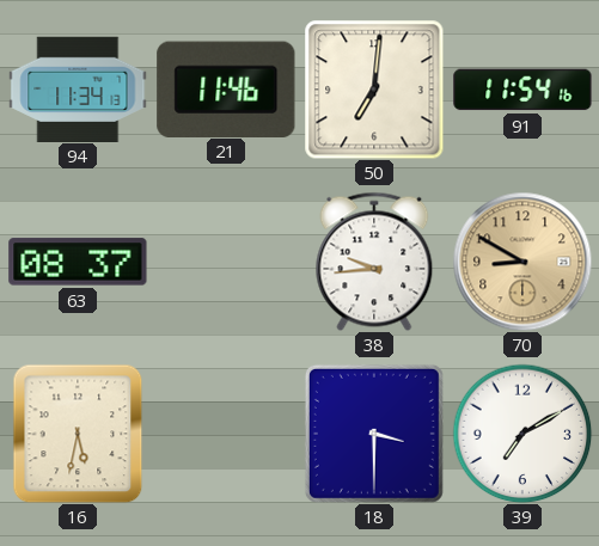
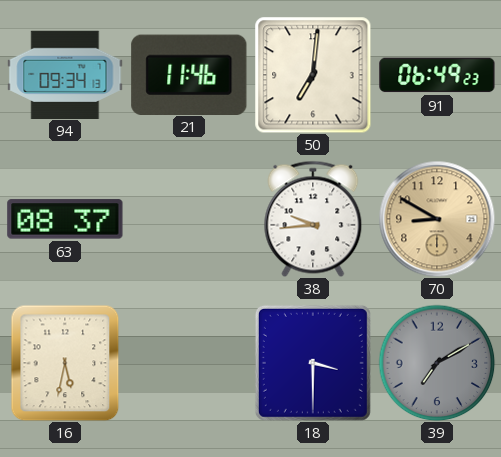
94: 11:34 -> 09:34 (65, 74)
91: 11:54 -> 06:49 (437, 75)
39 dial: white -> grey (437, 363)
